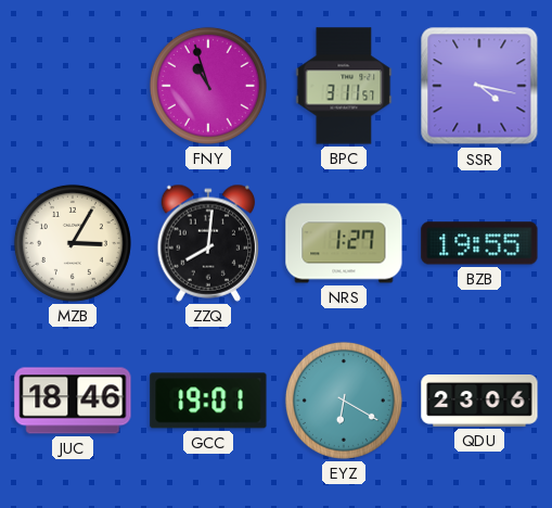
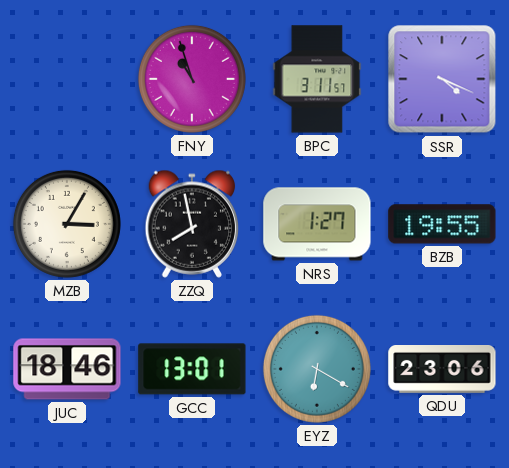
SSR: 4:17 -> 4:19 (442, 79)
ZZQ: 8:01 -> 7:58 (192, 224)
GCC: 19:01 -> 13:01 (192, 369)
